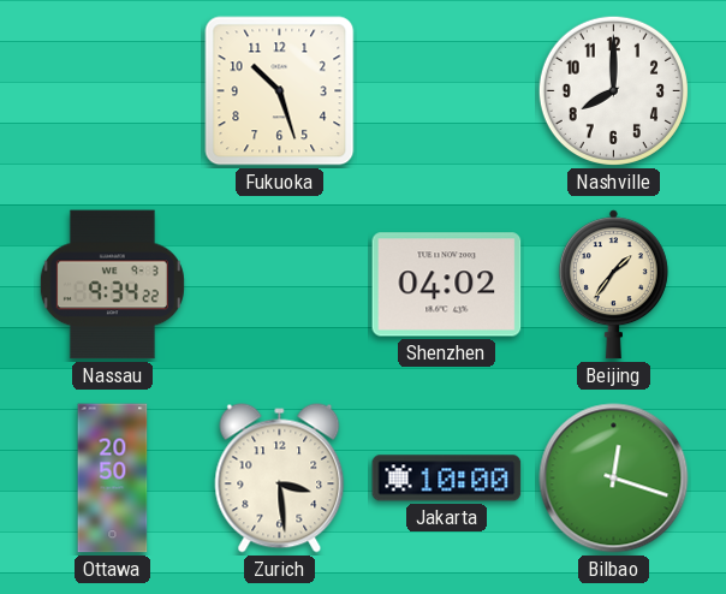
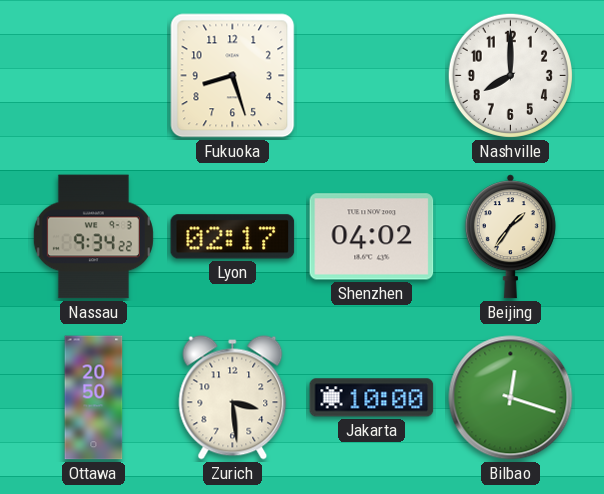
Fukuoka: 10:27 -> 8:27 (233, 76)
Lyon: none -> 02:17 (233, 237)
